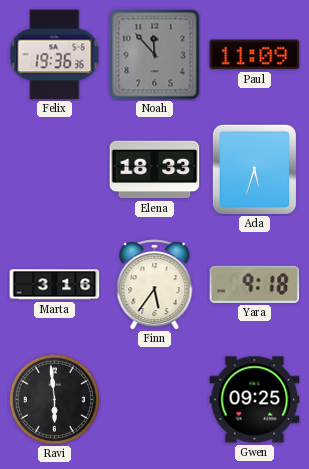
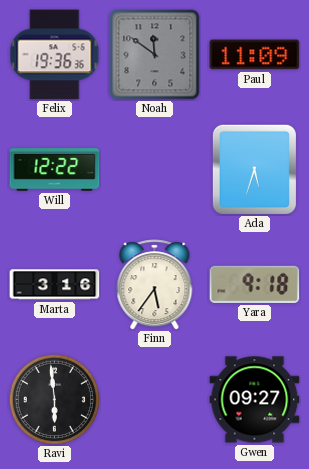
Noah: 11:53 -> 11:51 (155, 55)
Will: none -> 12:22 (55, 170)
Elena: 18:33 -> none (155, 170)
Gwen: 09:25 -> 09:27 (255, 400)
